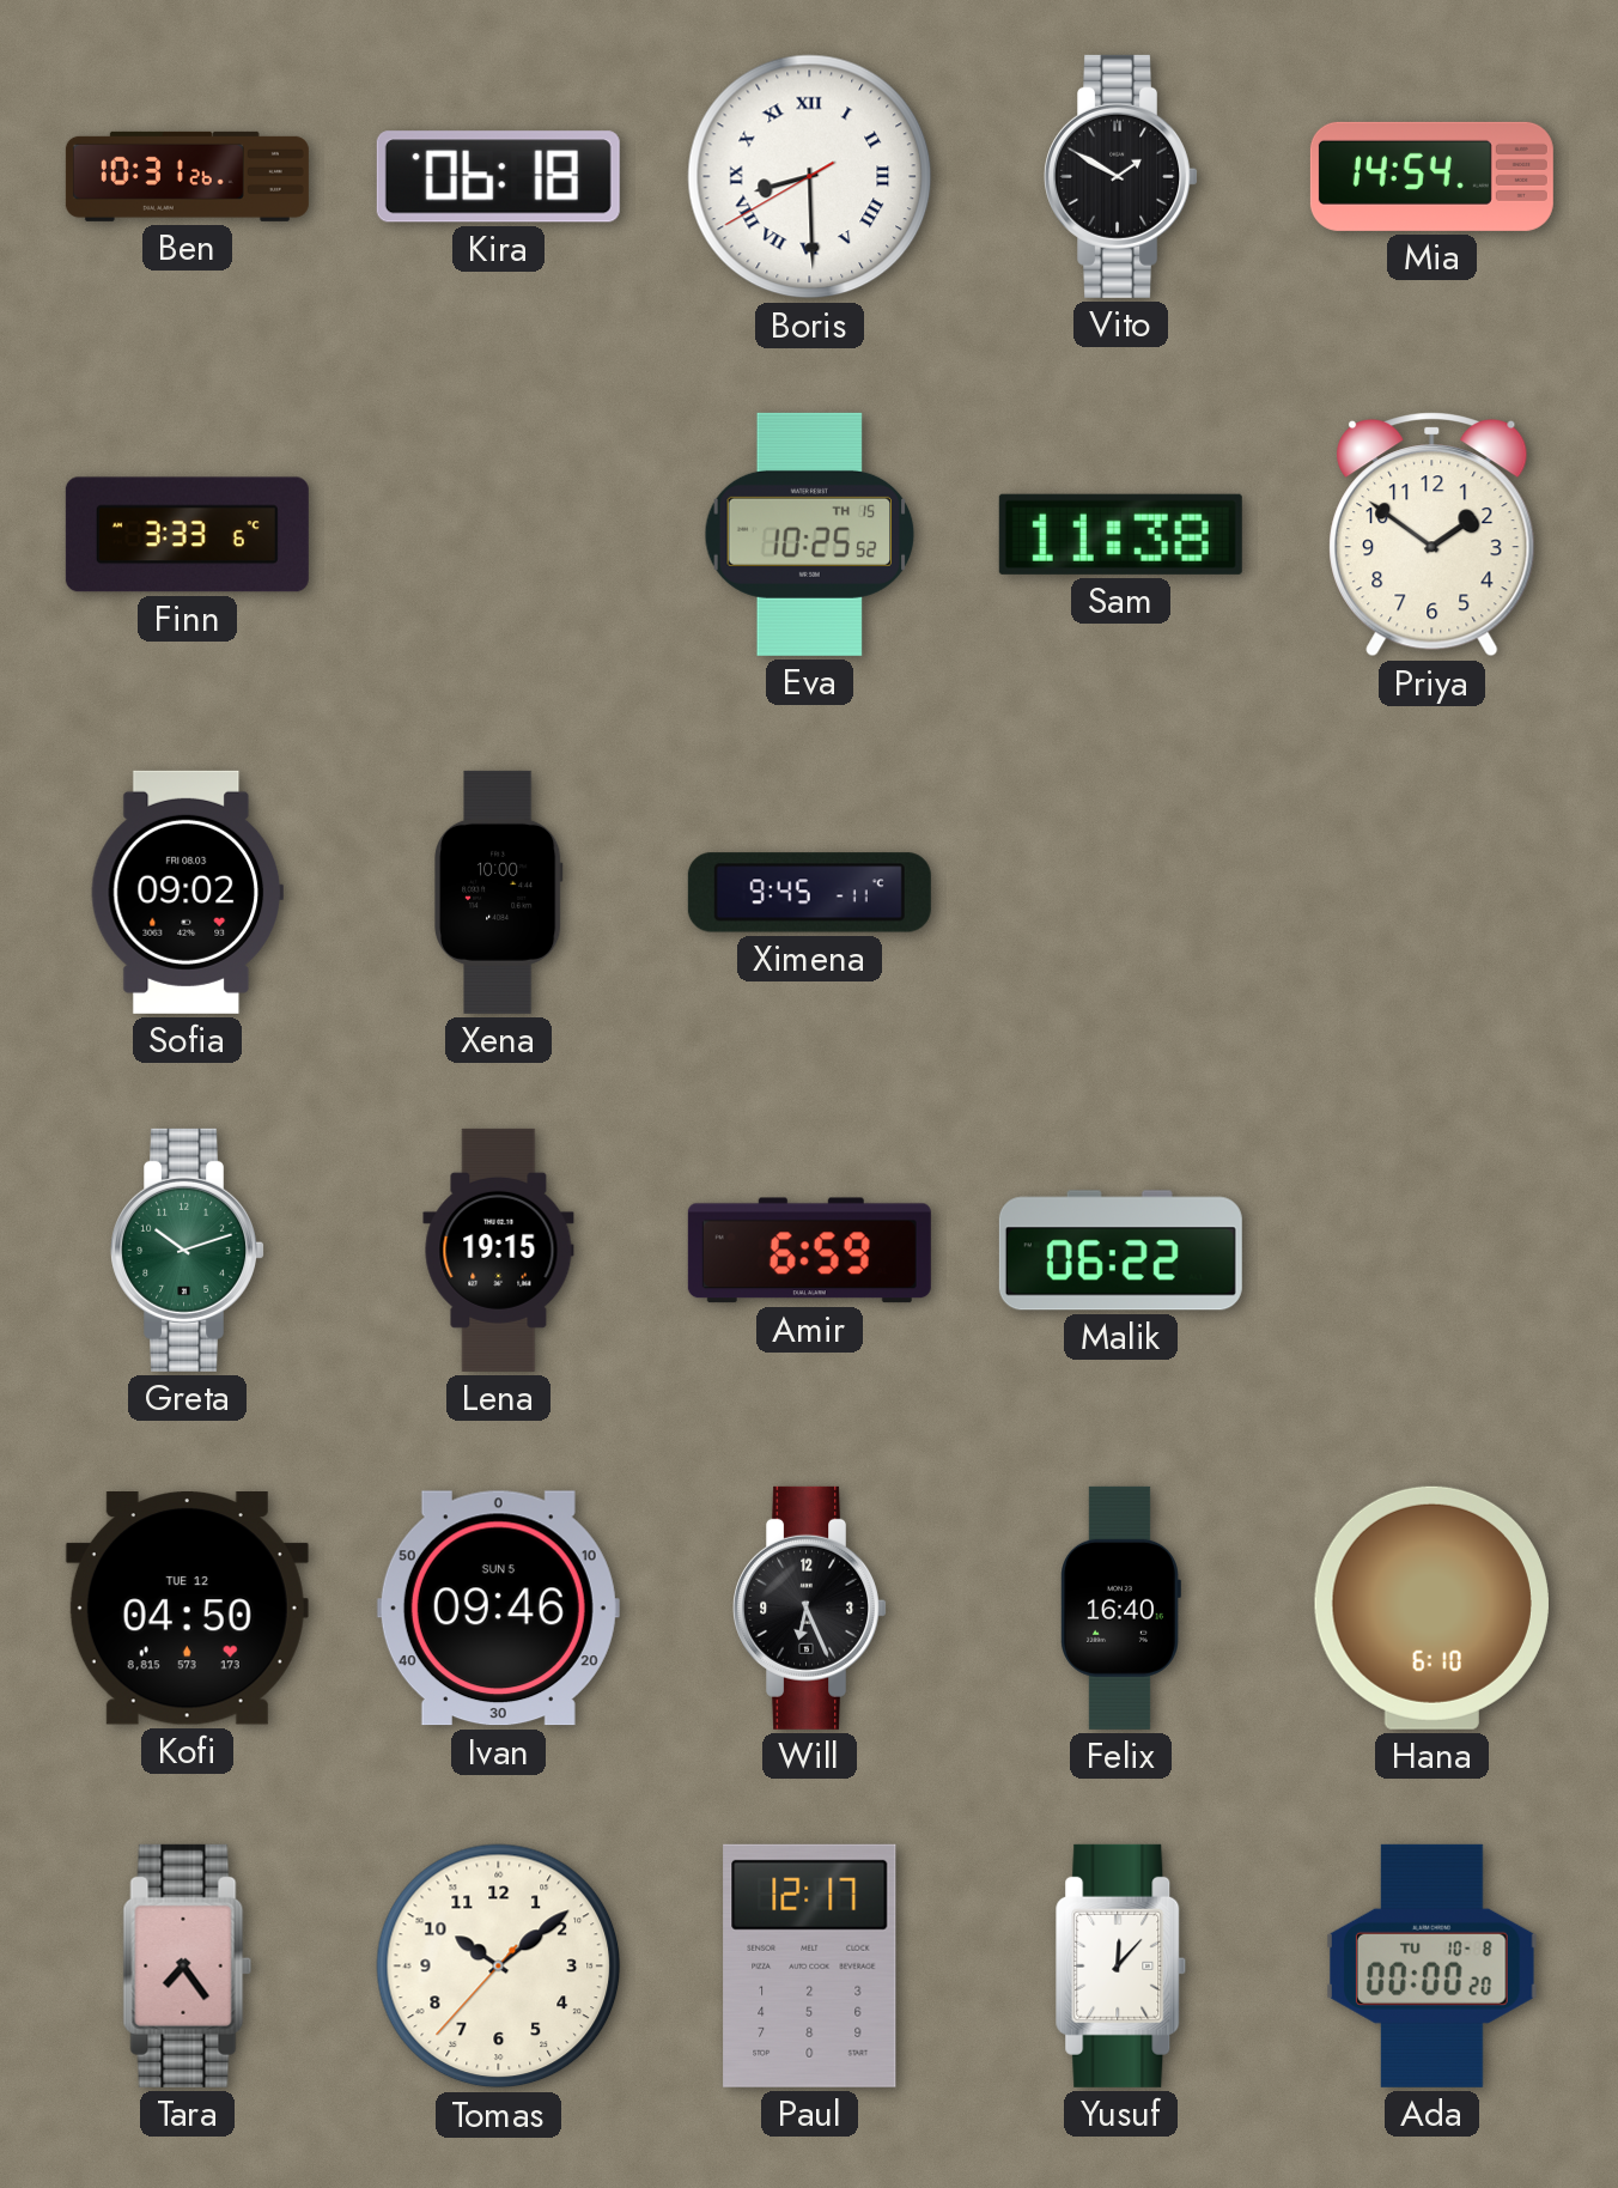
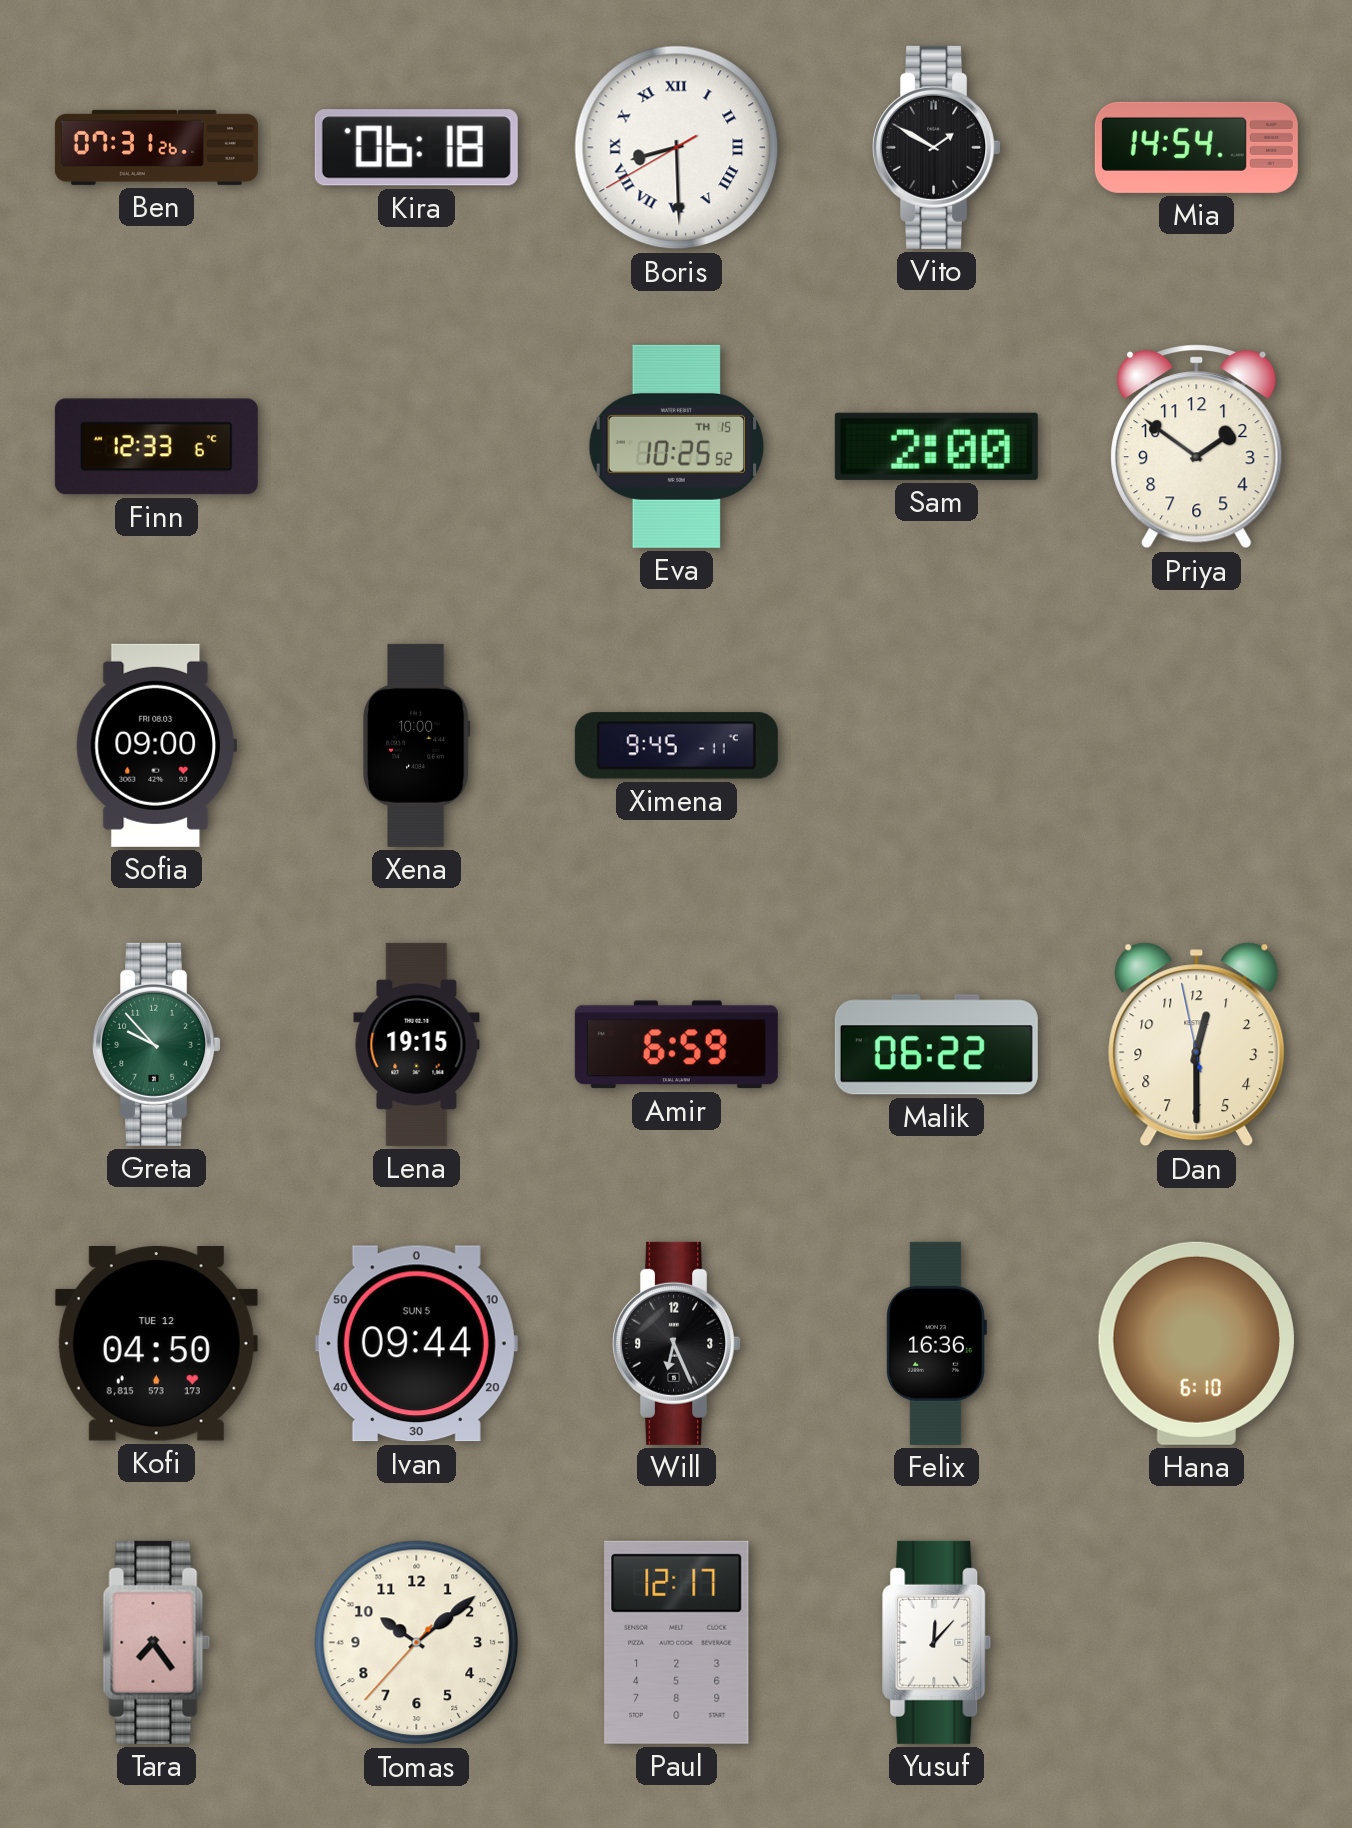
Ben: 10:31 -> 07:31 (156, 147)
Finn: 3:33 -> 12:33 (156, 447)
Sam: 11:38 -> 2:00 (936, 446)
Sofia: 09:02 -> 09:00 (156, 745)
Greta: 10:12 -> 9:53 (156, 1044)
Dan: none -> 12:29 (1197, 1045)
Ivan: 09:46 -> 09:44 (416, 1344)
Felix: 16:40 -> 16:36 (936, 1343)
Ada: 00:00 -> none (1433, 1965)
